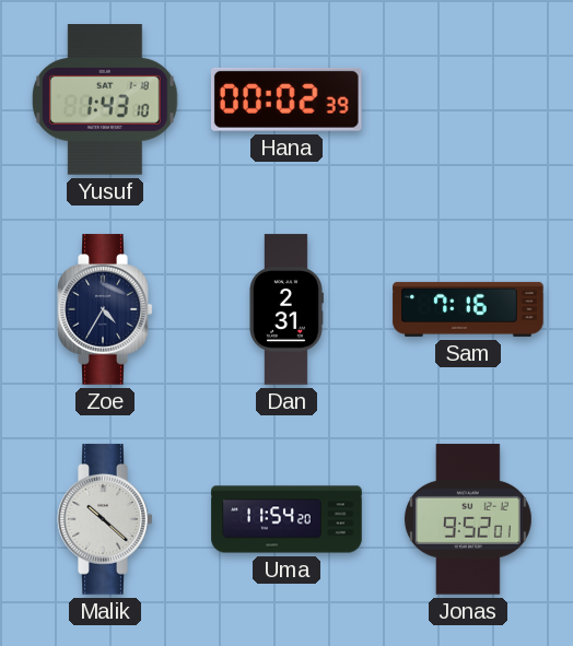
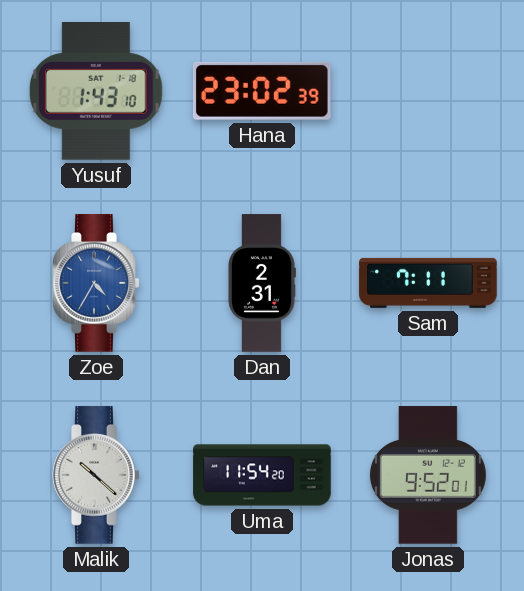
Hana: 00:02 -> 23:02 (262, 91)
Zoe dial: navy -> blue (96, 283)
Sam: 7:16 -> 7:11 (428, 283)
